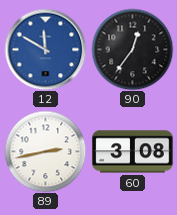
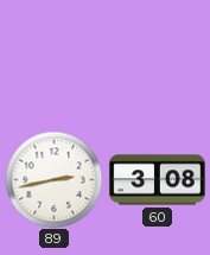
12: 11:50 -> none (45, 49)
90: 12:36 -> none (132, 49)
